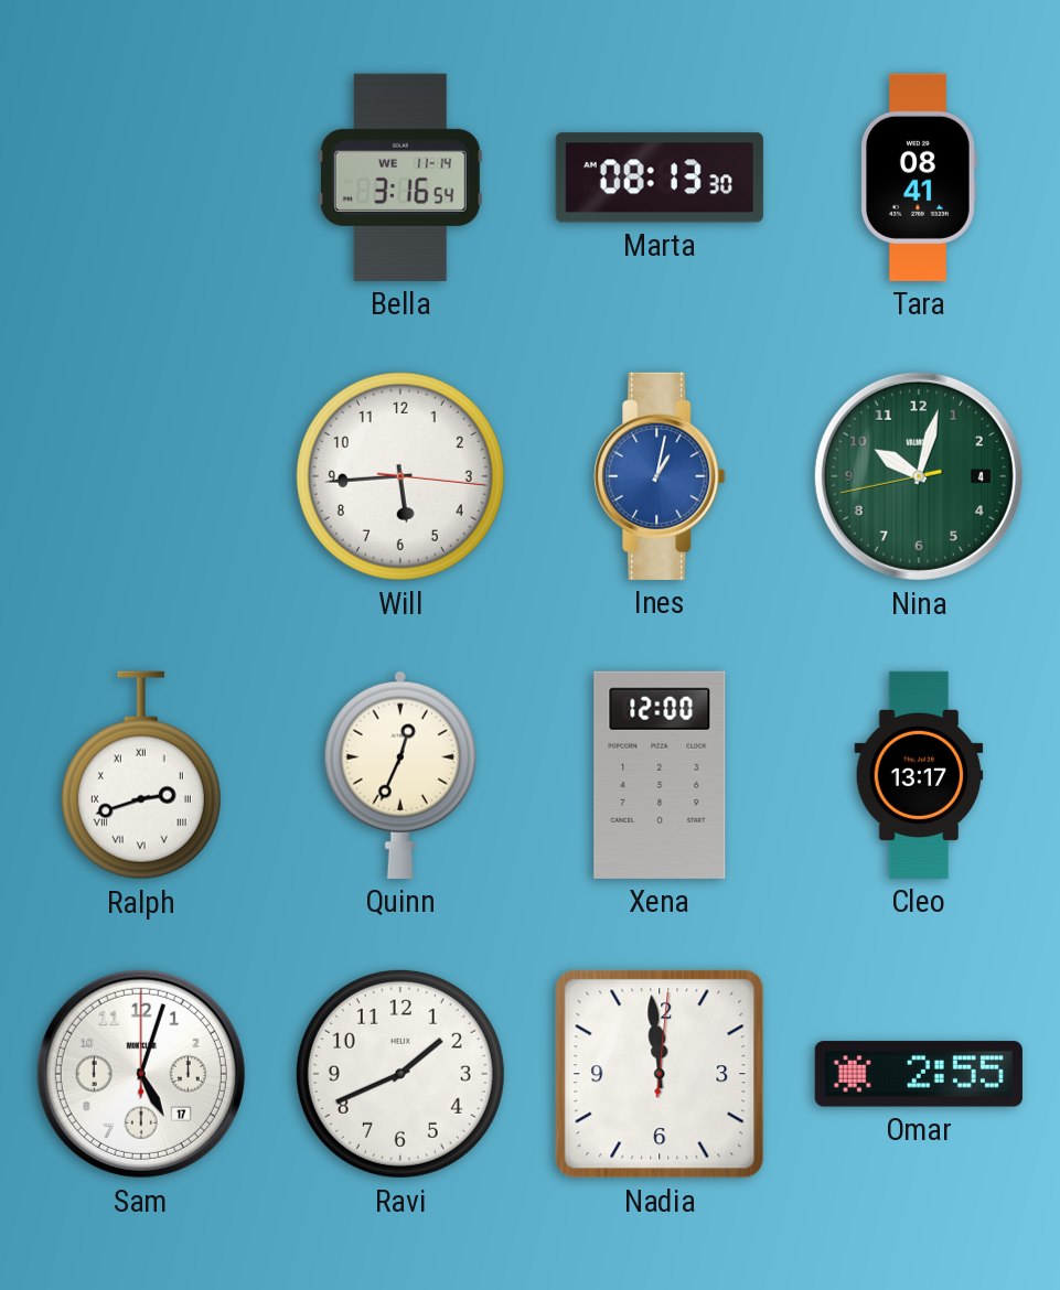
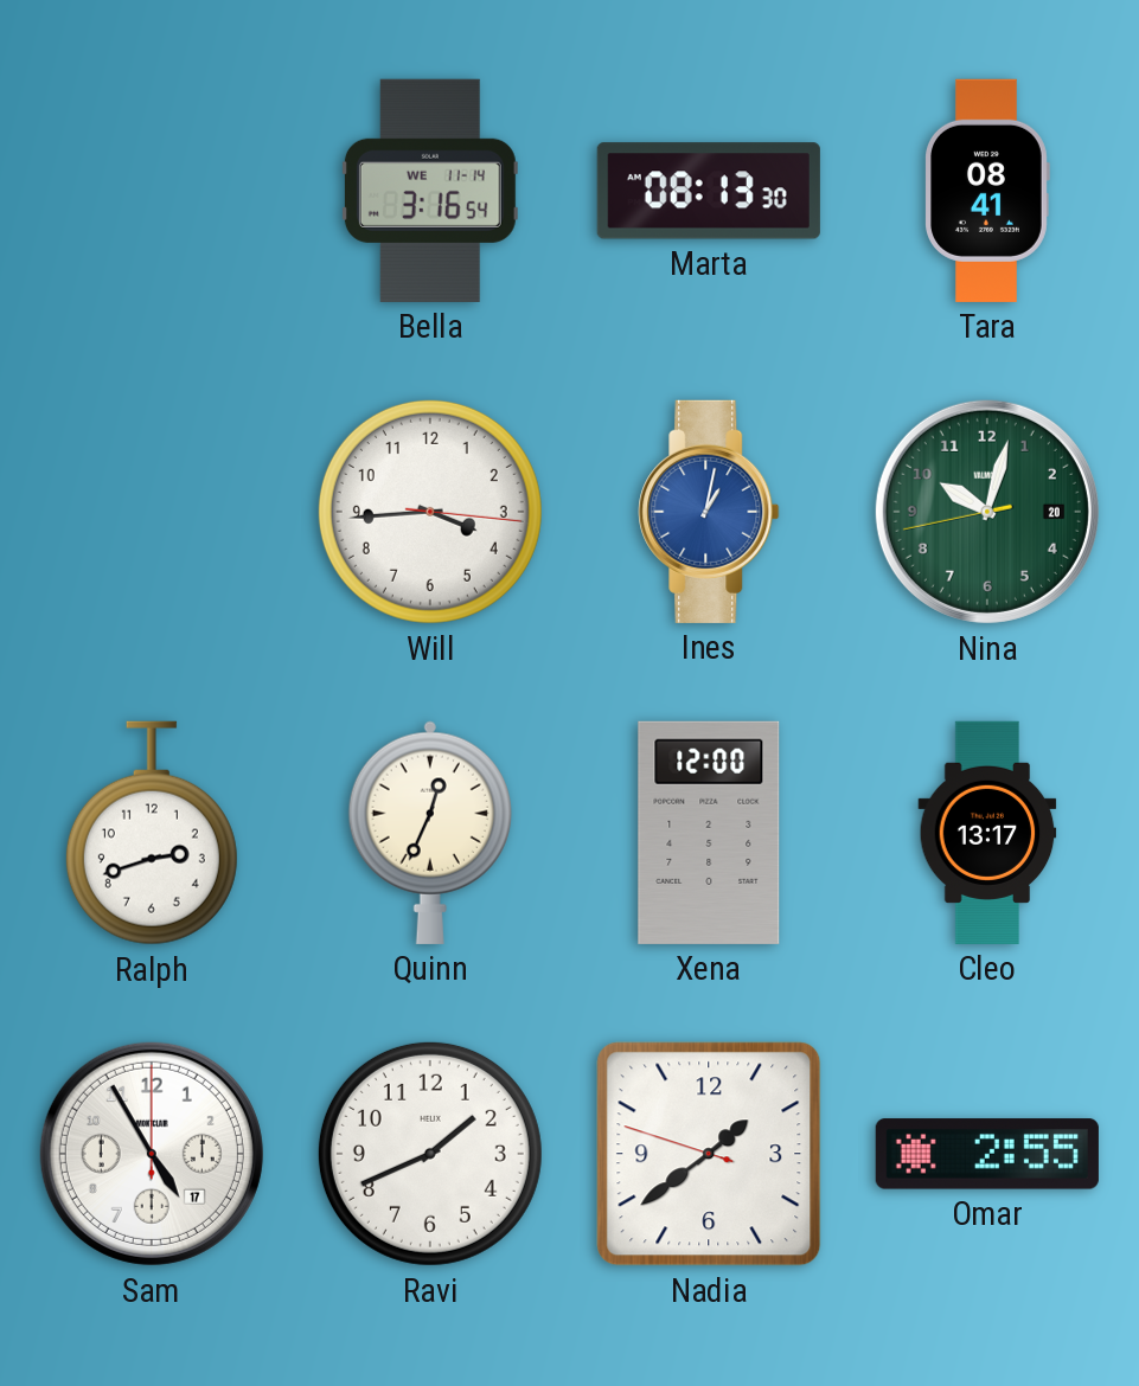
Will: 5:44 -> 3:44 (430, 512)
Nina date: 4 -> 20 (987, 512)
Ralph numerals: Roman -> Arabic (152, 833)
Sam: 5:03 -> 4:55 (152, 1154)
Nadia: 11:59 -> 1:38 (709, 1154)
